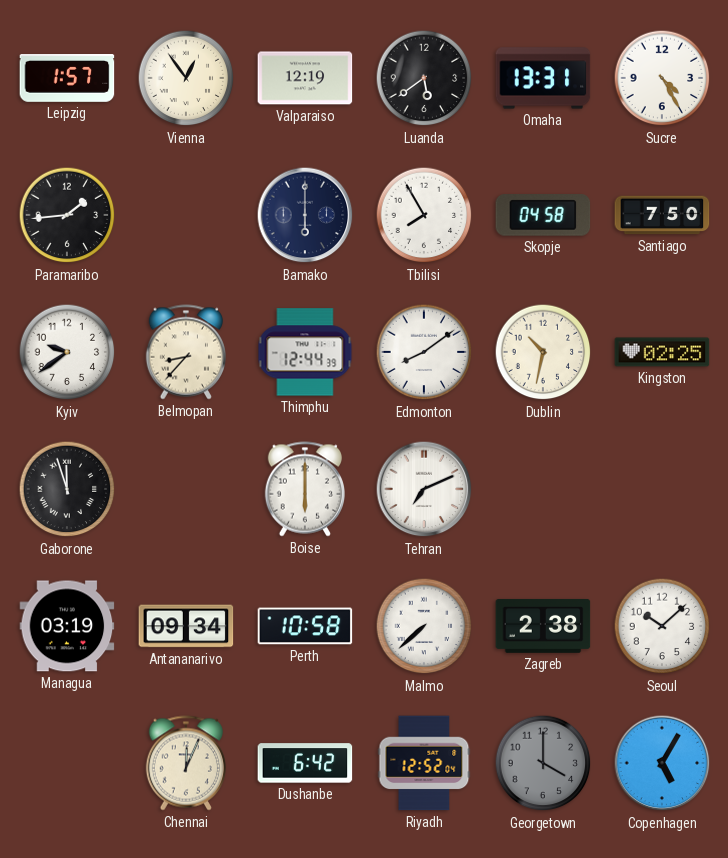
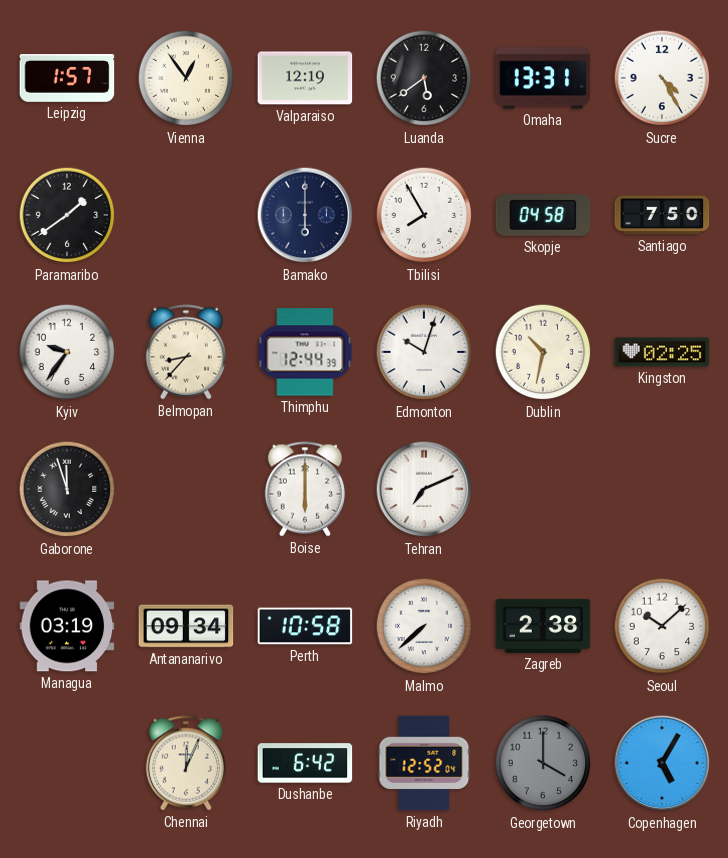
Paramaribo: 1:44 -> 1:39 (67, 215)
Kyiv: 9:39 -> 9:36 (67, 352)
Edmonton: 8:09 -> 10:03 (424, 352)
